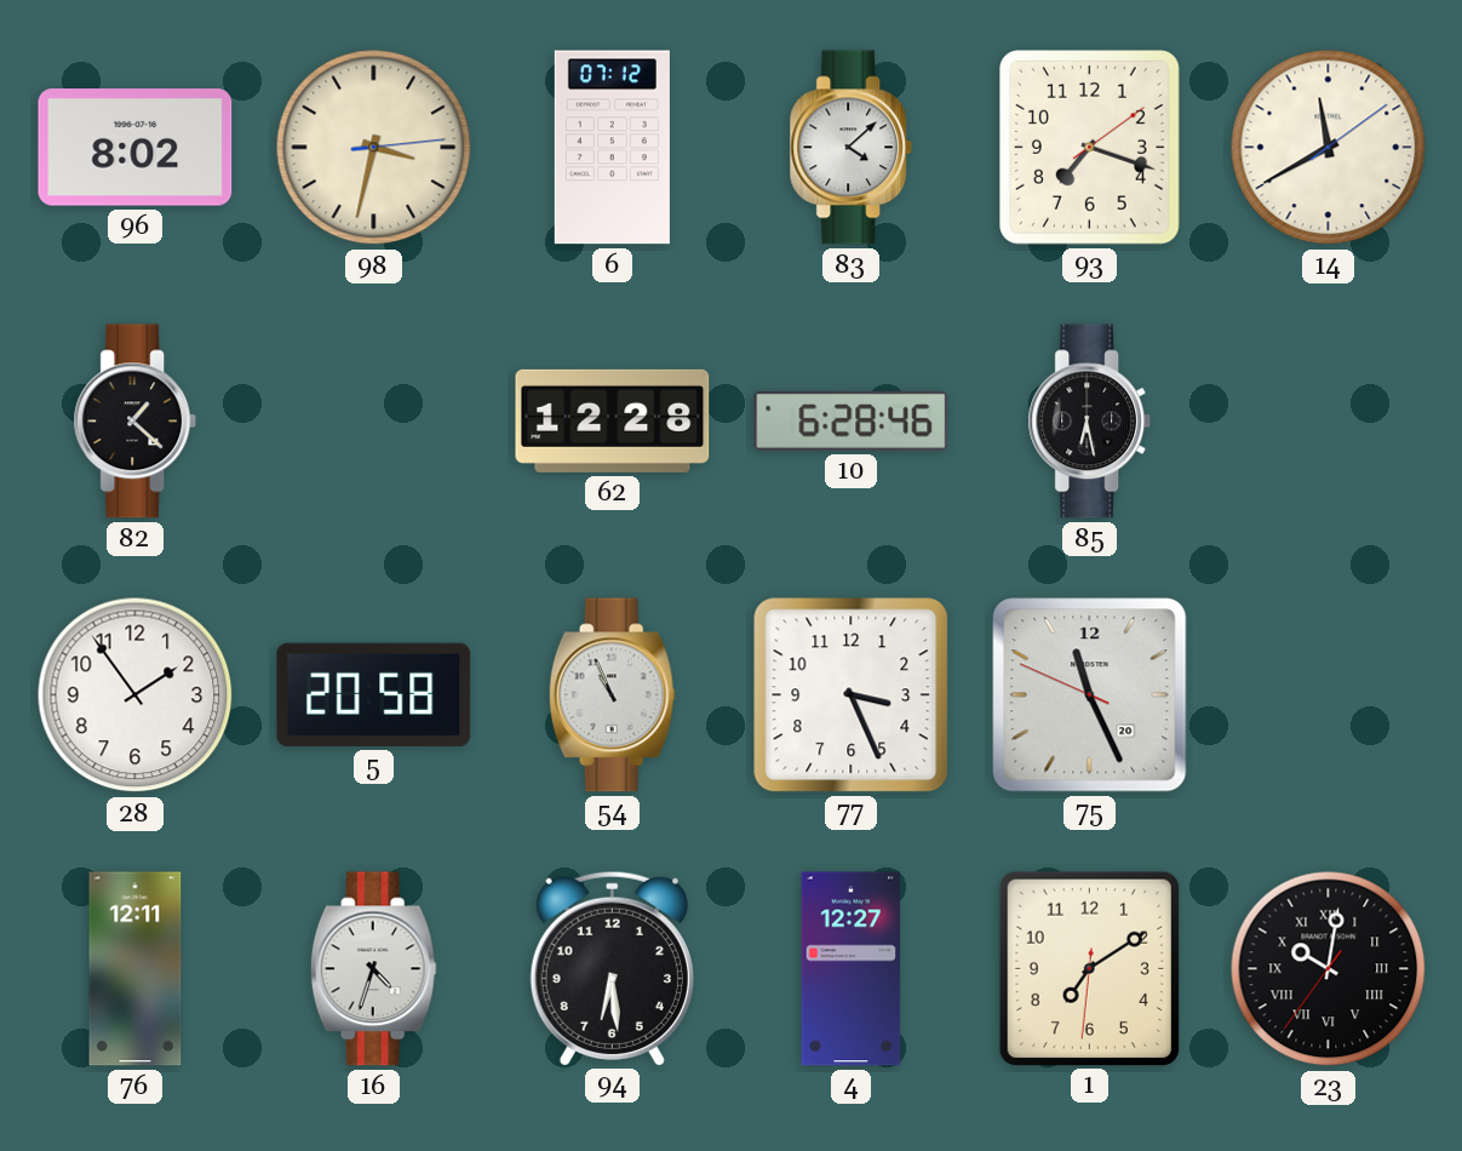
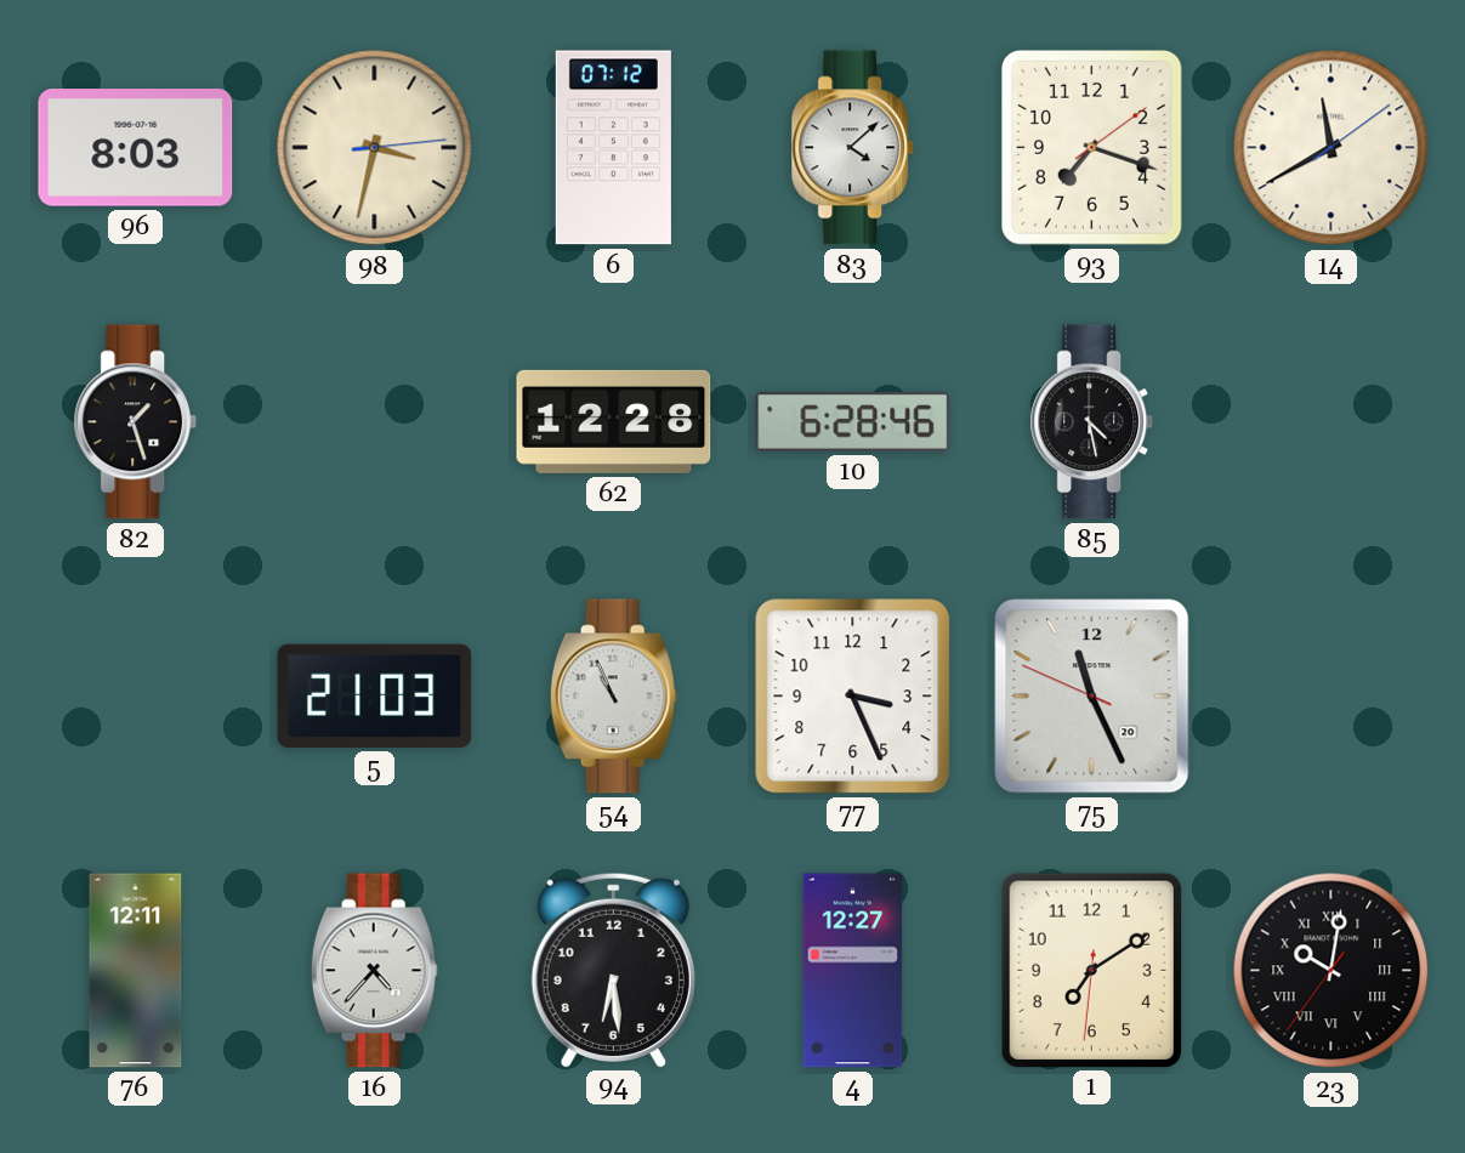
96: 8:02 -> 8:03 (136, 148)
82: 1:22 -> 1:27 (136, 422)
85: 6:28 -> 4:28 (1092, 422)
28: 1:54 -> none (136, 695)
5: 20:58 -> 21:03 (375, 695)
16: 4:33 -> 4:37 (374, 971)
